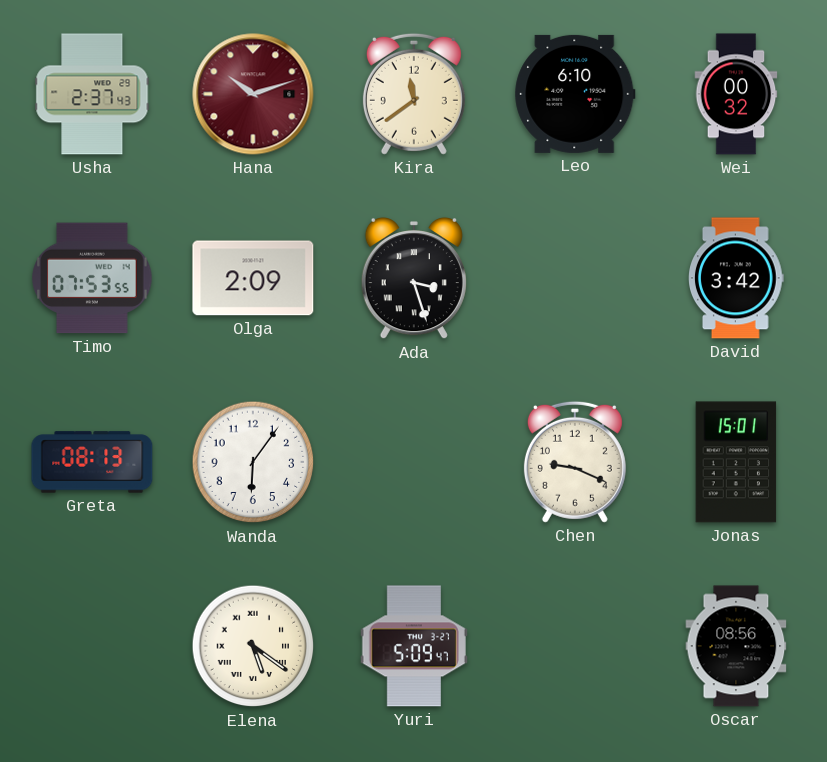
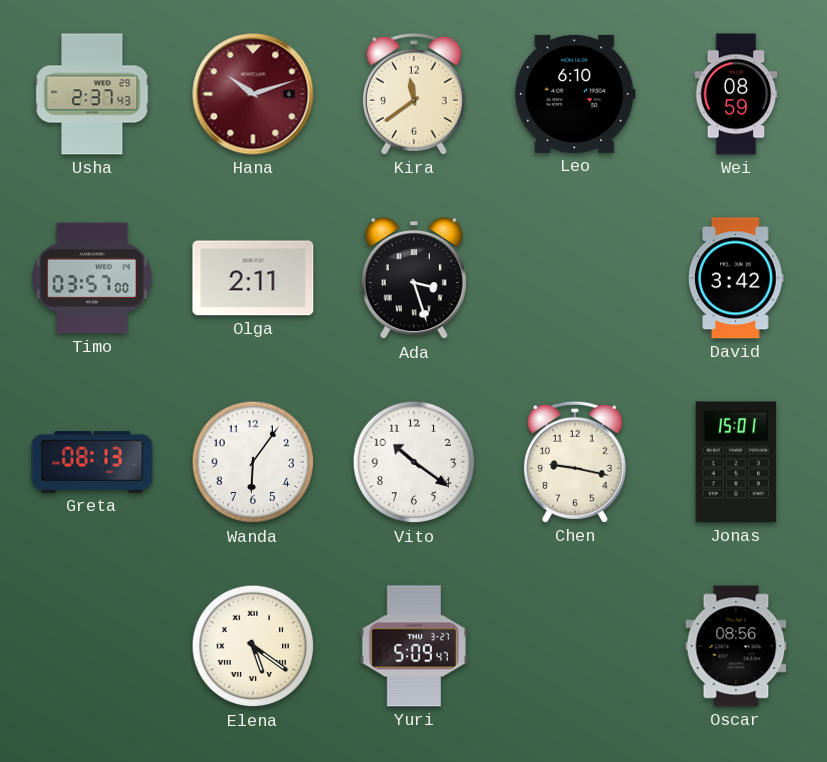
Wei: 00:32 -> 08:59 (736, 94)
Timo: 07:53 -> 03:57 (92, 278)
Olga: 2:09 -> 2:11 (253, 278)
Vito: none -> 10:21 (414, 462)
Chen: 9:19 -> 9:17 (575, 462)
